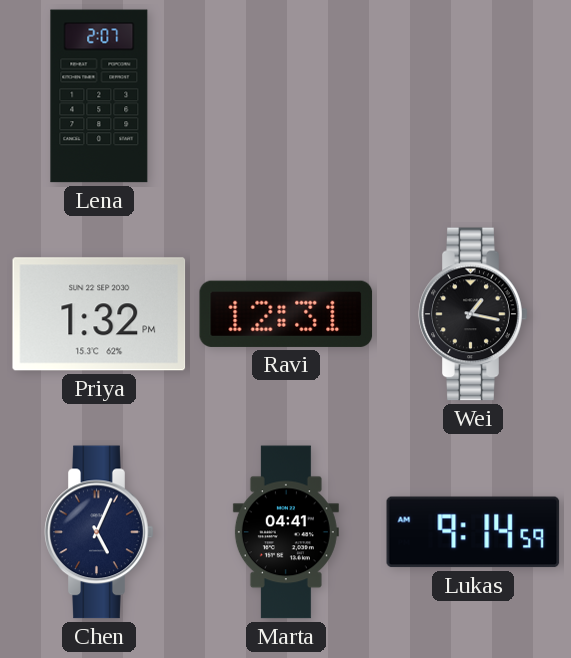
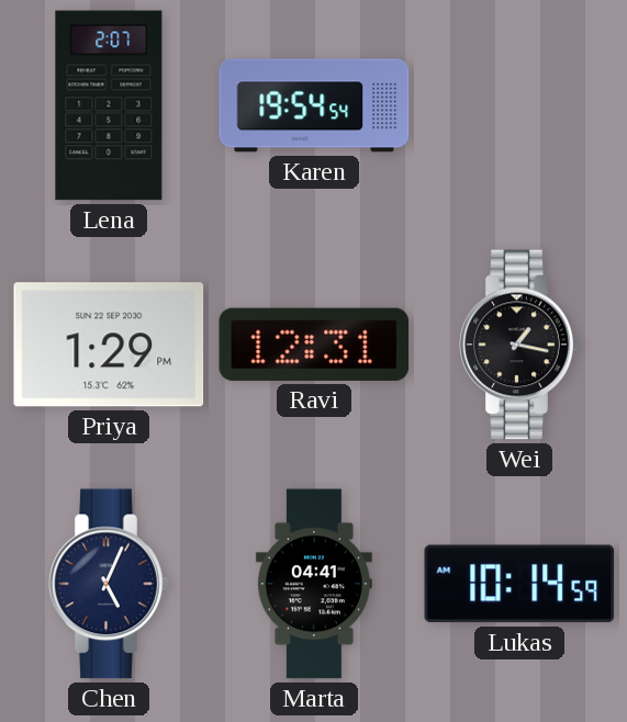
Karen: none -> 19:54 (314, 105)
Priya: 1:32 -> 1:29 (109, 345)
Lukas: 9:14 -> 10:14 (519, 584)
